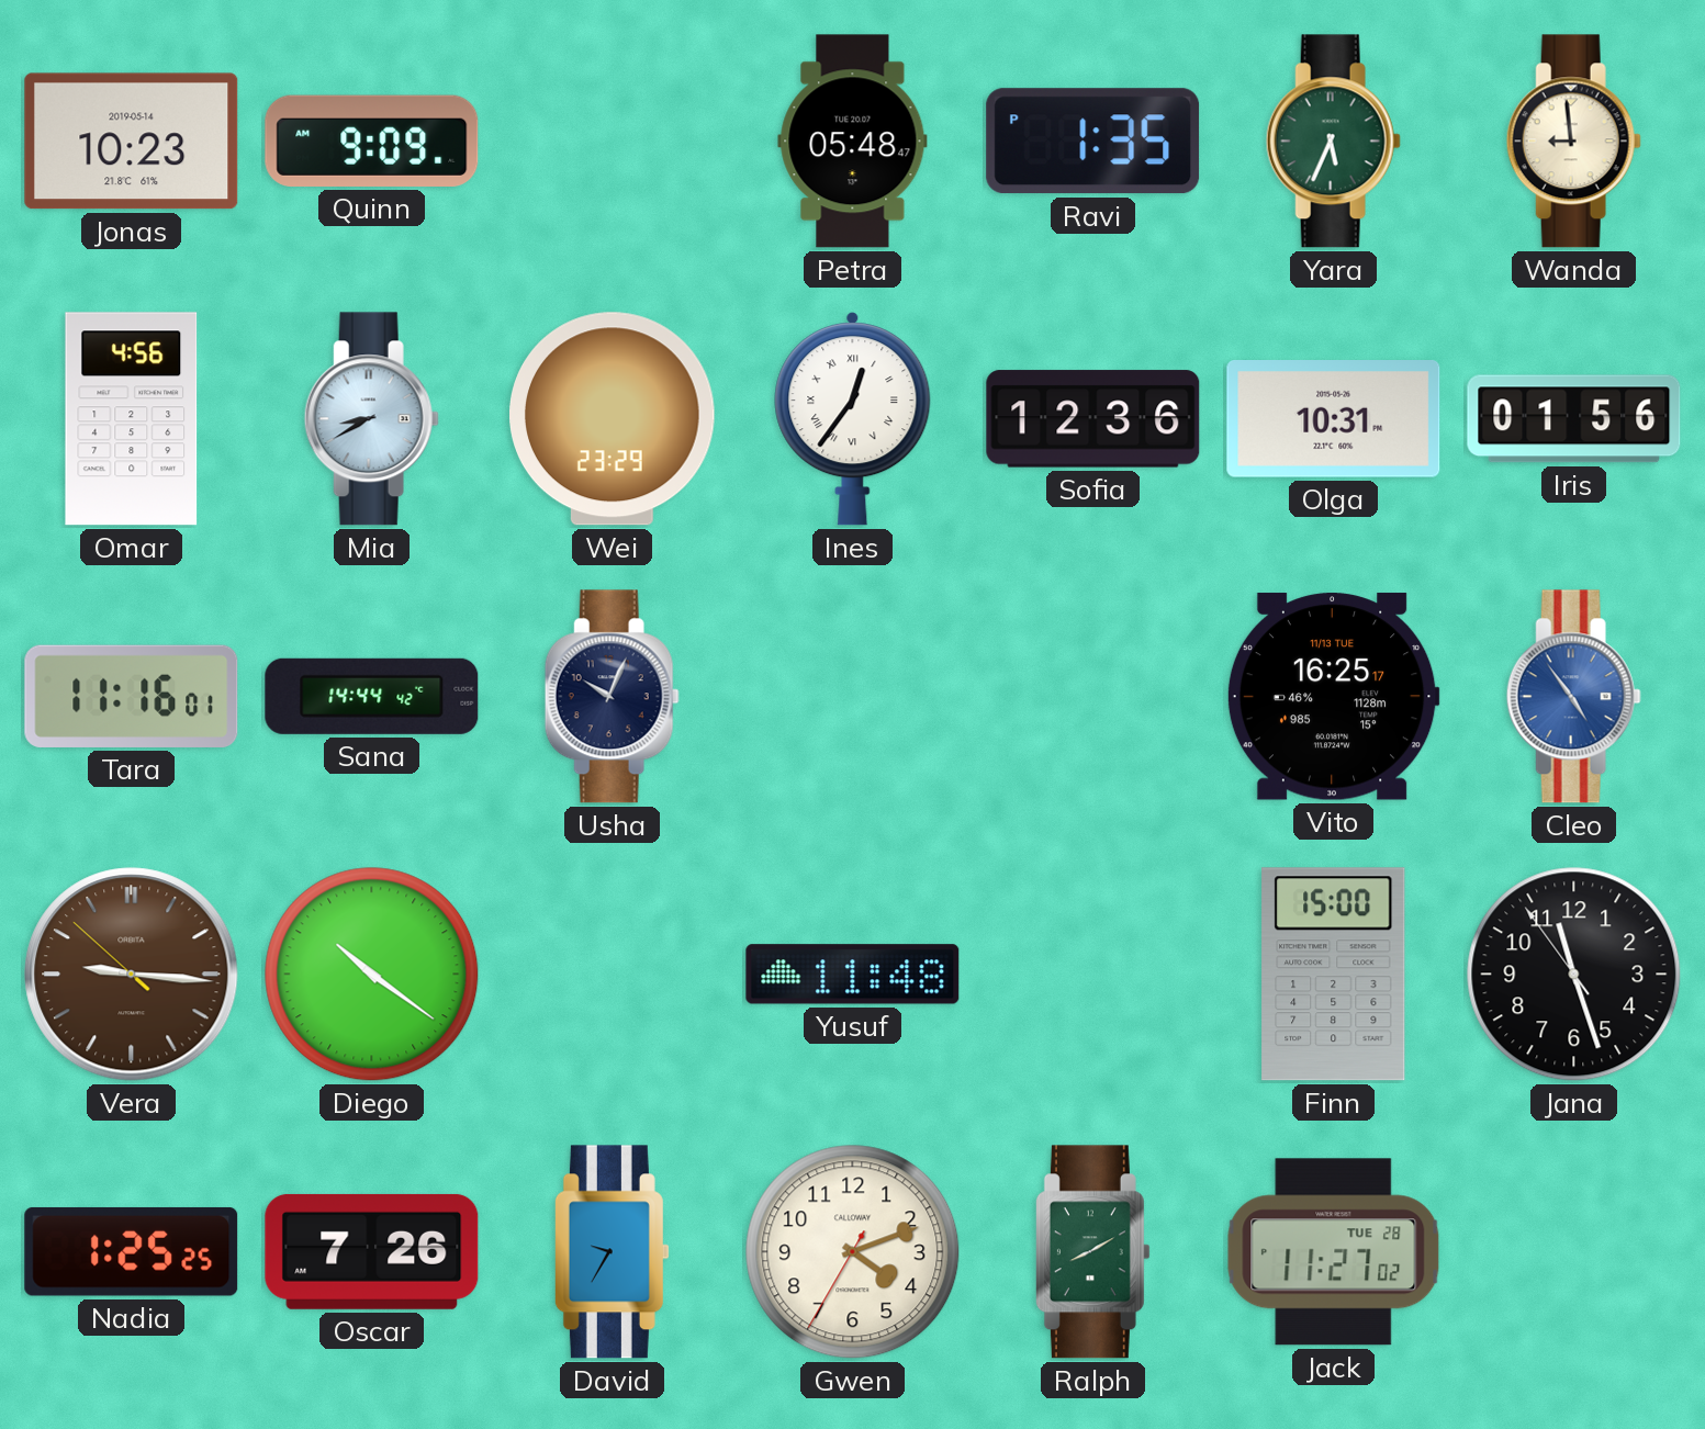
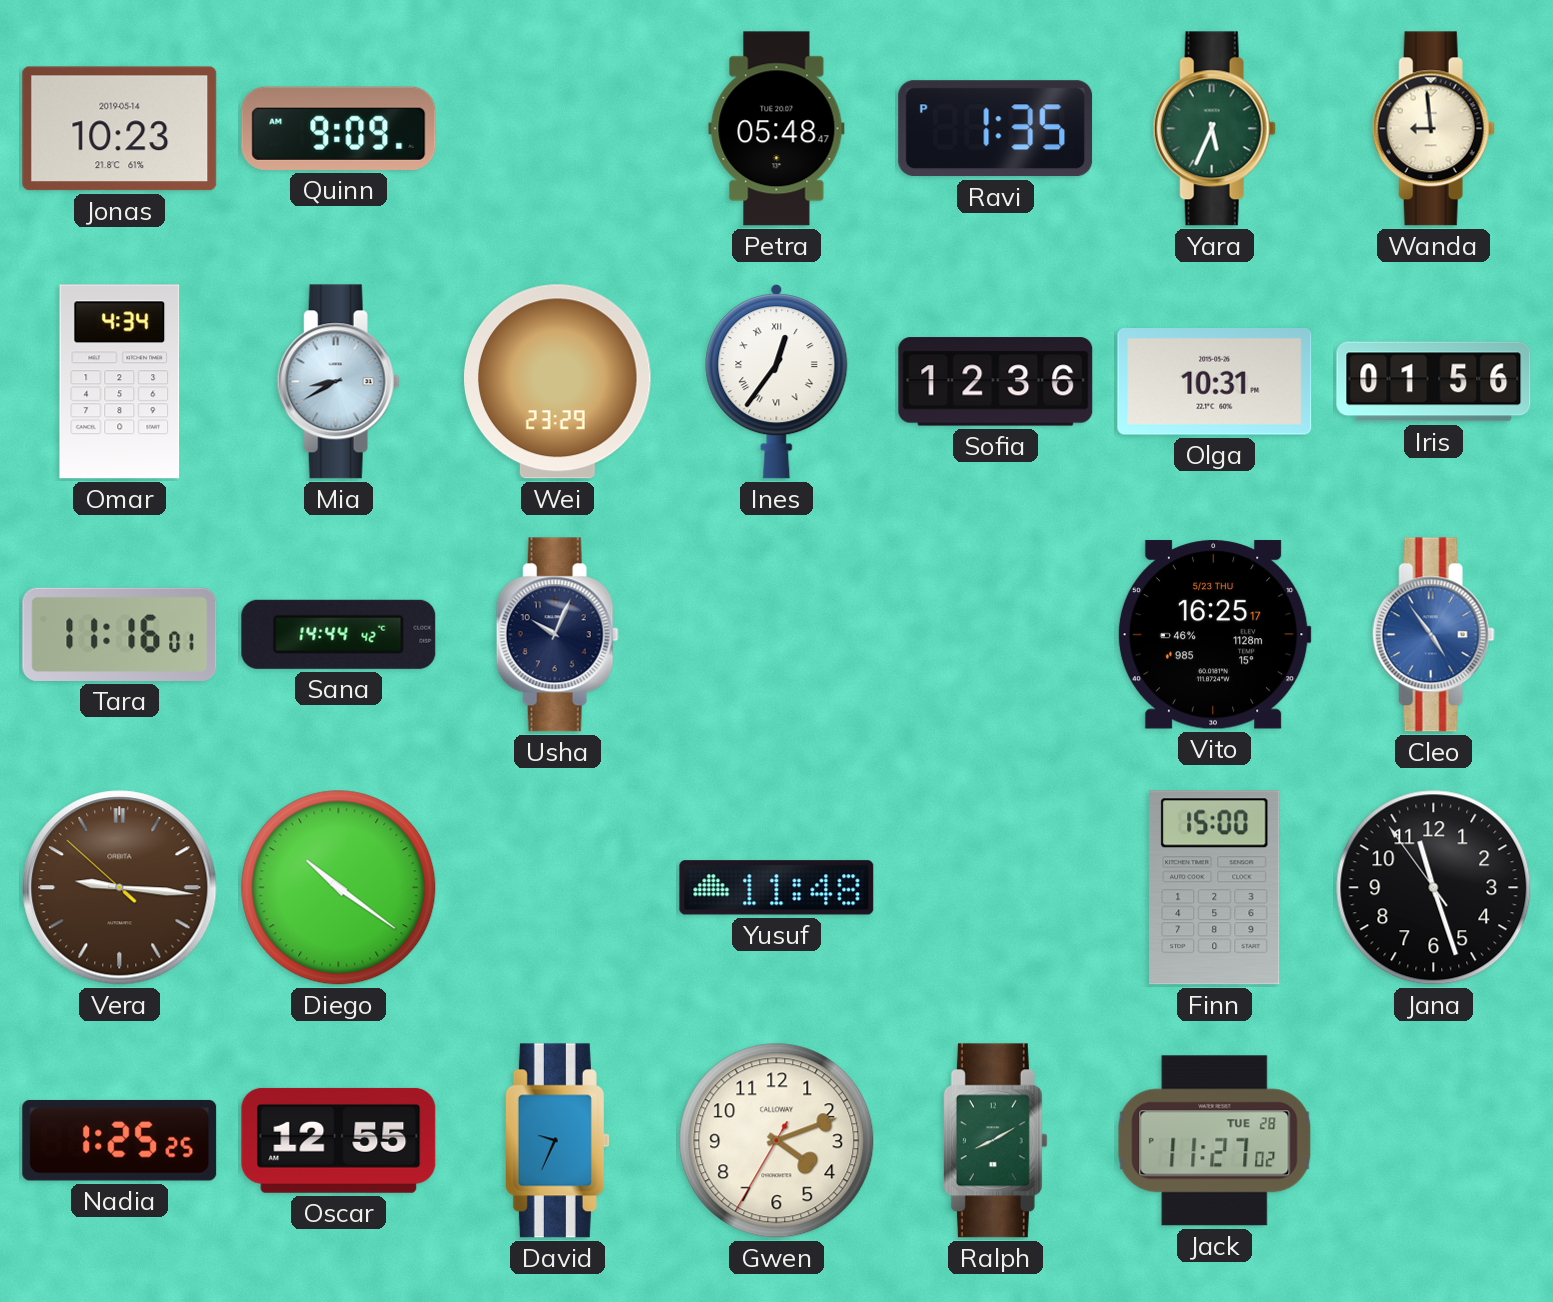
Omar: 4:56 -> 4:34 (120, 382)
Vito date: 11/13 TUE -> 5/23 THU (1214, 635)
Oscar: 7:26 -> 12:55 (339, 1140)
David: 9:35 -> 9:34 (557, 1141)
